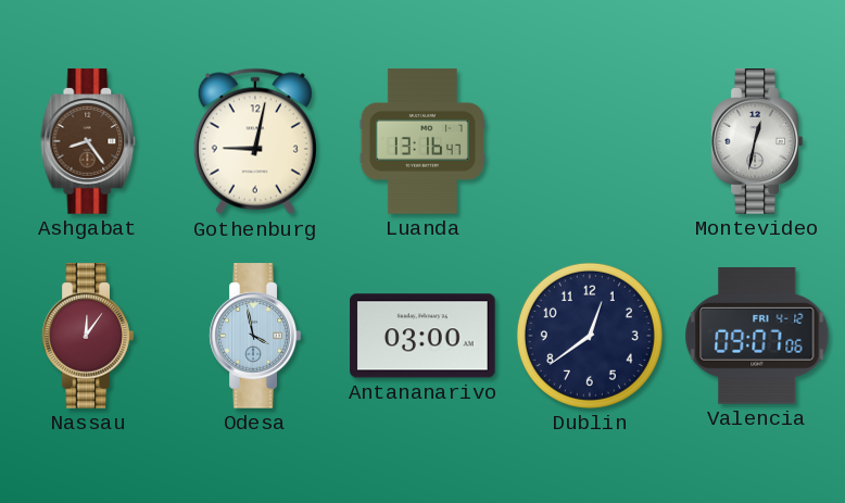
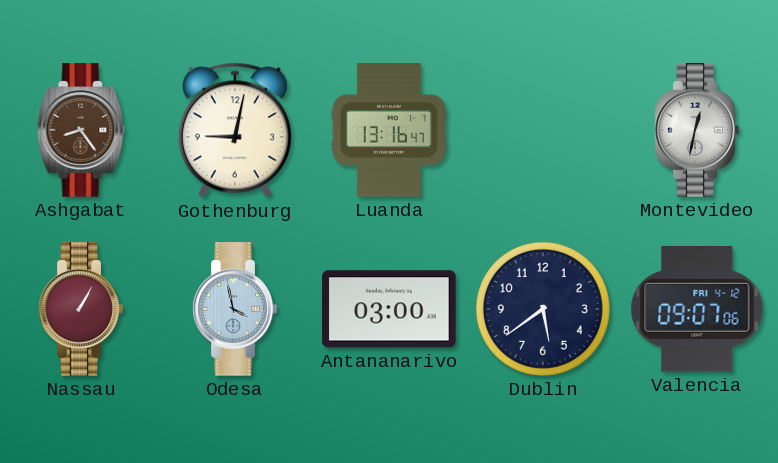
Nassau: 12:06 -> 1:05 (81, 309)
Dublin: 12:39 -> 5:39 (543, 309)
